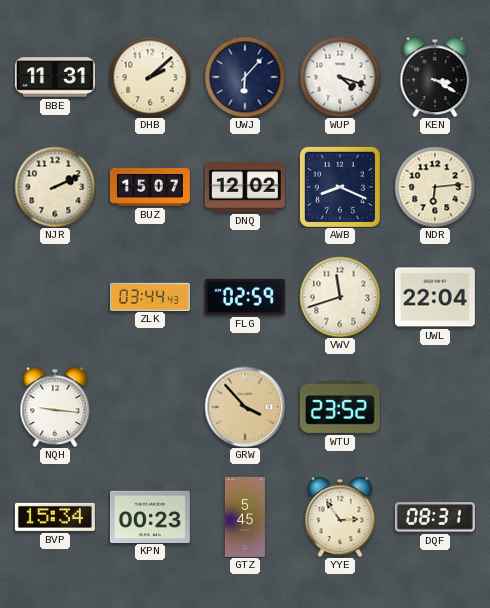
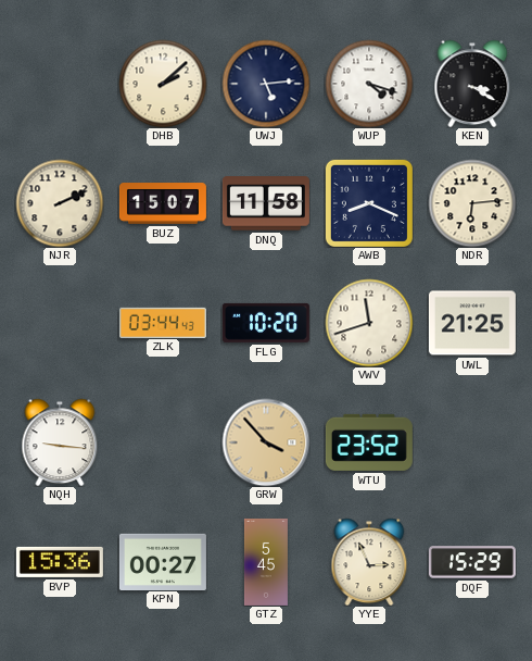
BBE: 11:31 -> none (55, 77)
UWJ: 6:07 -> 5:14 (266, 84)
DNQ: 12:02 -> 11:58 (266, 203)
FLG: 02:59 -> 10:20 (266, 323)
UWL: 22:04 -> 21:25 (472, 323)
BVP: 15:34 -> 15:36 (60, 562)
KPN: 00:23 -> 00:27 (163, 561)
YYE: 2:54 -> 2:56 (369, 562)
DQF: 08:31 -> 15:29 (472, 562)
